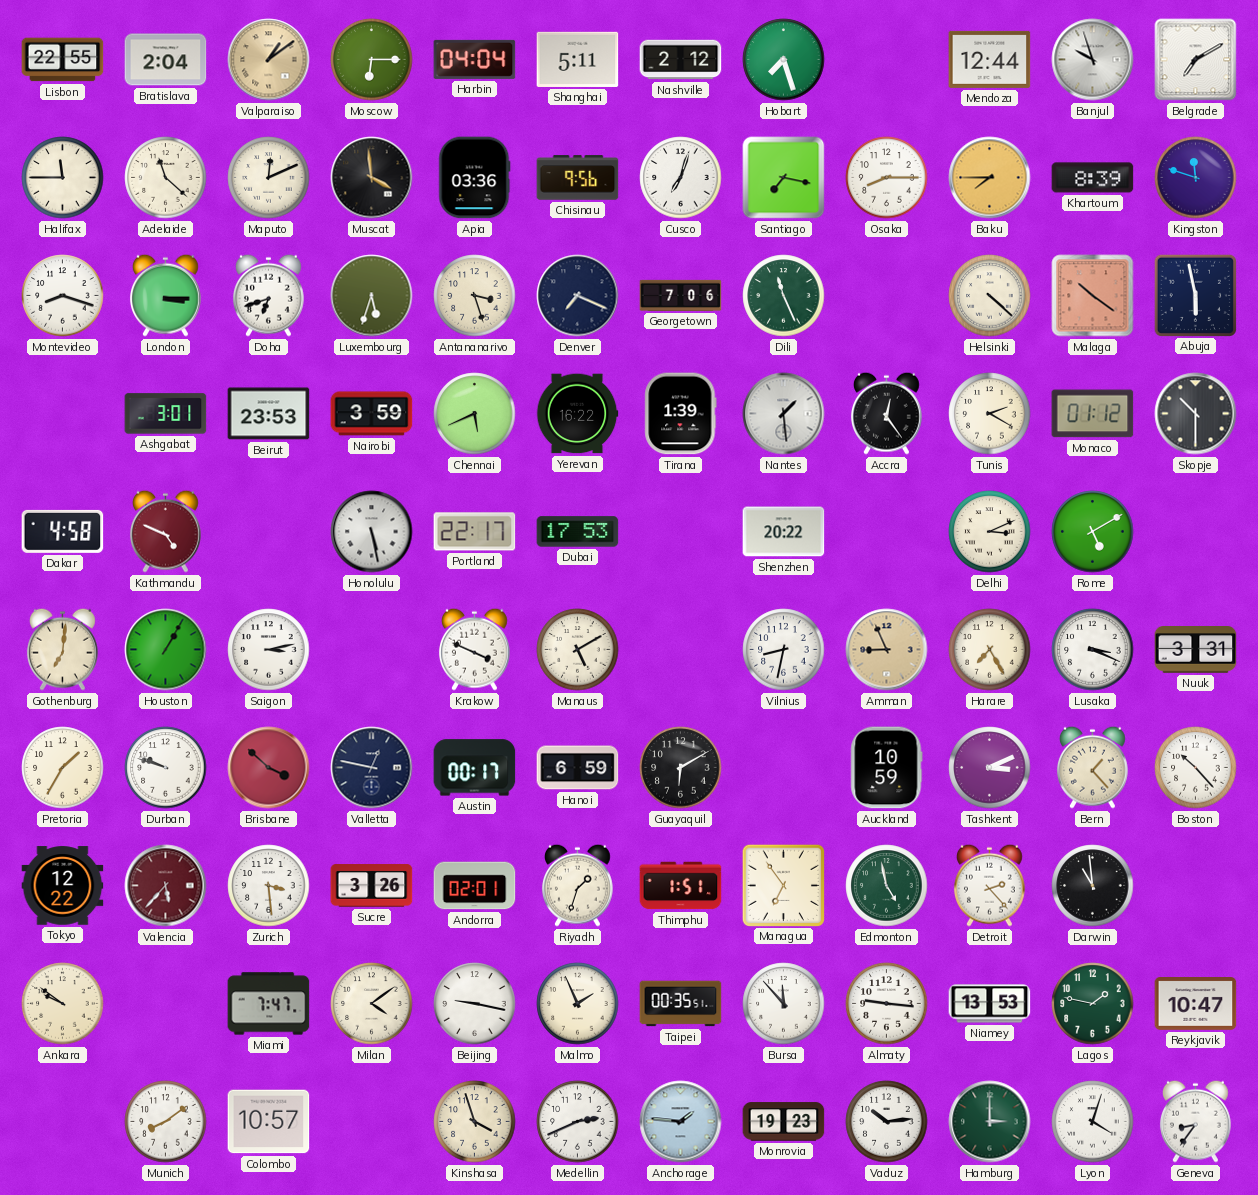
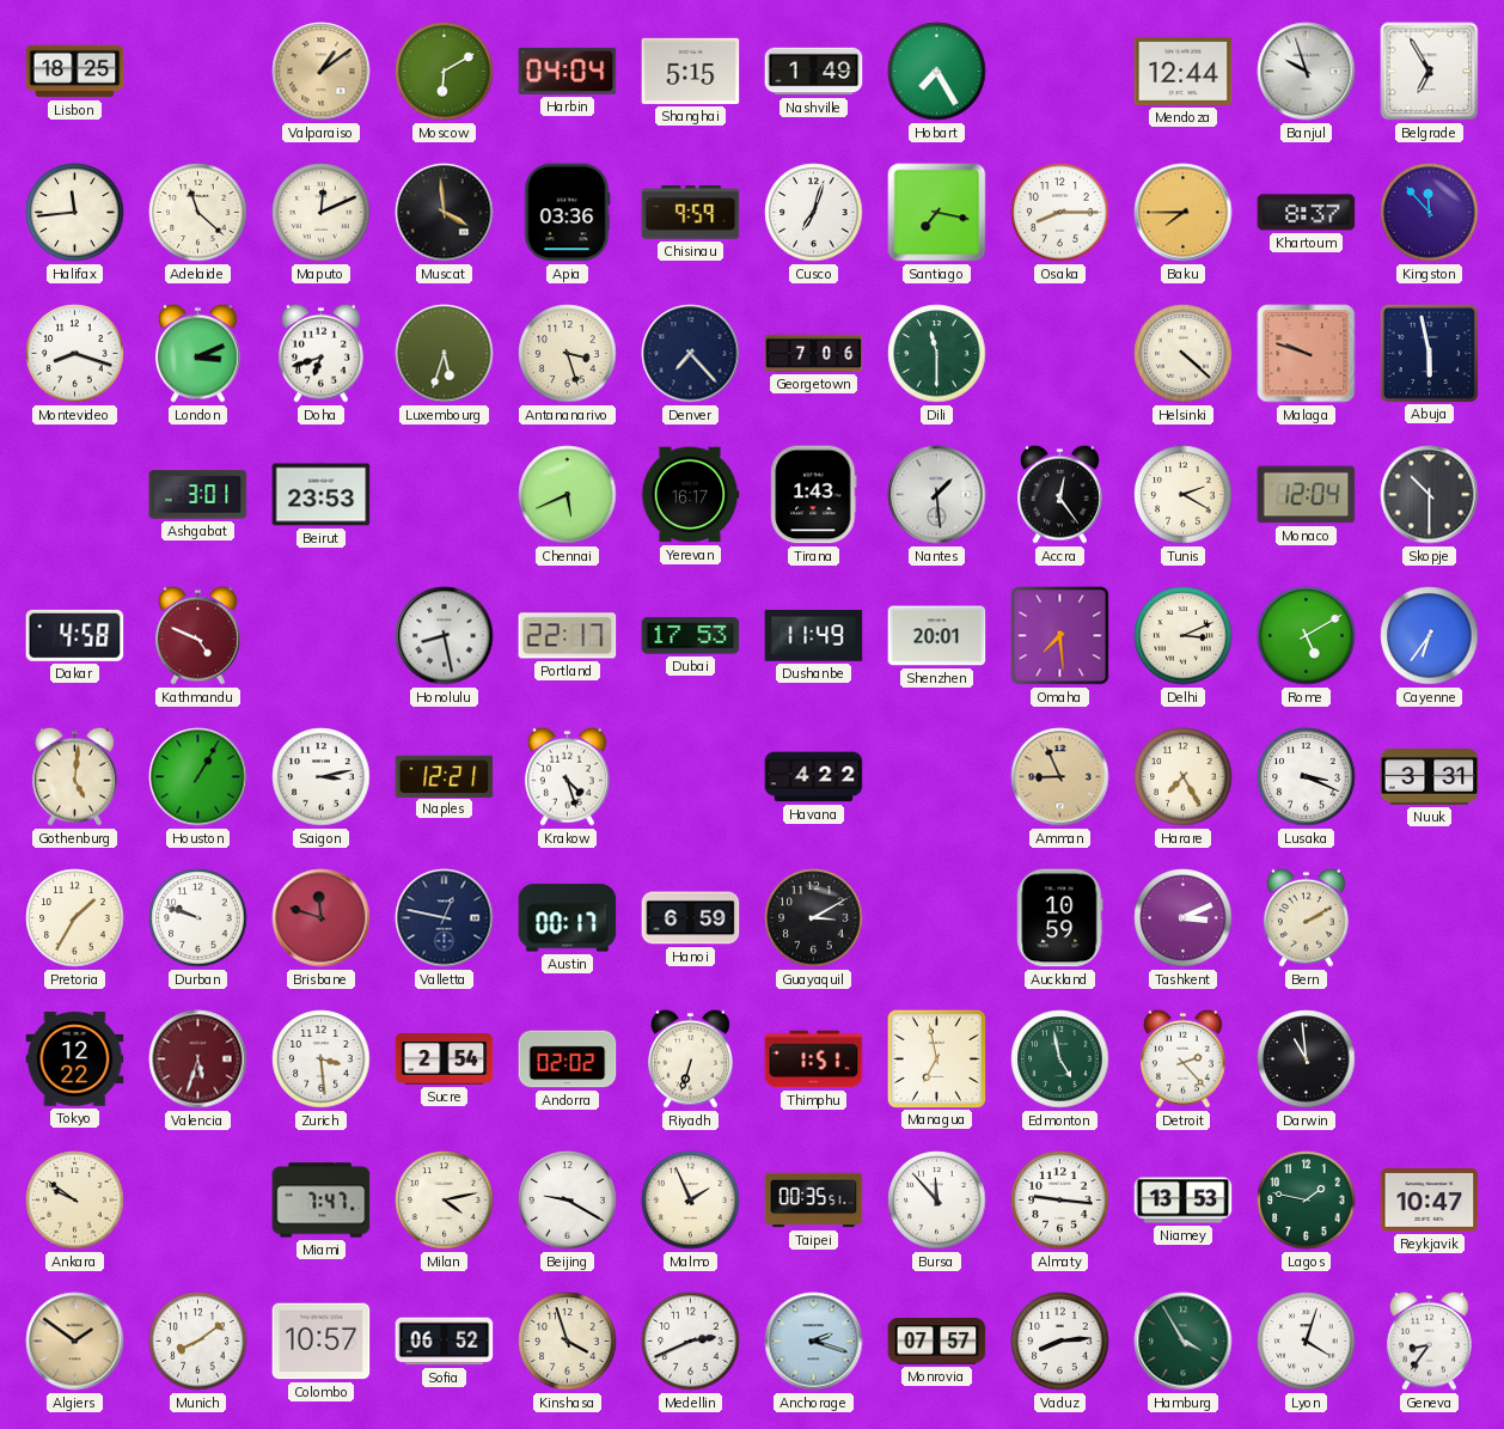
Lisbon: 22:55 -> 18:25 (75, 72)
Bratislava: 2:04 -> none (166, 60)
Moscow: 6:15 -> 6:10 (445, 72)
Shanghai: 5:11 -> 5:15 (691, 71)
Nashville: 2:12 -> 1:49 (814, 72)
Hobart: 7:27 -> 7:25 (937, 72)
Belgrade: 7:10 -> 6:55 (1430, 72)
Halifax: 11:45 -> 11:44 (75, 213)
Chisinau: 9:56 -> 9:59 (691, 213)
Khartoum: 8:39 -> 8:37 (1307, 213)
Kingston: 11:48 -> 11:53 (1430, 213)
London: 3:15 -> 3:11 (198, 353)
Denver: 7:19 -> 7:23 (691, 354)
Dili: 11:26 -> 11:30 (937, 354)
Malaga: 10:21 -> 9:48 (1307, 354)
Nairobi: 3:59 -> none (372, 414)
Yerevan: 16:22 -> 16:17 (690, 495)
Tirana: 1:39 -> 1:43 (814, 495)
Monaco: 01:12 -> 12:04 (1307, 495)
Honolulu: 5:28 -> 8:28 (445, 636)
Dushanbe: none -> 11:49 (814, 636)
Shenzhen: 20:22 -> 20:01 (937, 636)
Omaha: none -> 7:29 (1060, 636)
Cayenne: none -> 6:36 (1430, 636)
Gothenburg: 7:01 -> 5:01 (75, 776)
Naples: none -> 12:21 (445, 776)
Krakow: 3:49 -> 4:27 (568, 776)
Manaus: 5:10 -> none (578, 650)
Havana: none -> 4:22 (814, 777)
Vilnius: 8:32 -> none (784, 650)
Brisbane: 3:52 -> 11:48 (322, 918)
Guayaquil: 6:10 -> 3:10 (814, 918)
Bern: 1:23 -> 2:10 (1307, 917)
Boston: 10:23 -> none (1196, 768)
Valencia: 5:37 -> 5:33 (198, 1059)
Sucre: 3:26 -> 2:54 (445, 1059)
Andorra: 02:01 -> 02:02 (568, 1059)
Riyadh: 1:33 -> 6:33 (691, 1058)
Managua: 6:54 -> 6:58 (936, 1058)
Milan: 4:09 -> 4:13 (445, 1201)
Beijing: 9:17 -> 9:20 (568, 1201)
Algiers: none -> 1:51 (75, 1342)
Sofia: none -> 06:52 (445, 1342)
Anchorage: 1:46 -> 2:18 (814, 1342)
Monrovia: 19:23 -> 07:57 (937, 1342)
Vaduz: 10:14 -> 8:14 (1060, 1342)
Hamburg: 3:00 -> 3:55 (1184, 1342)
